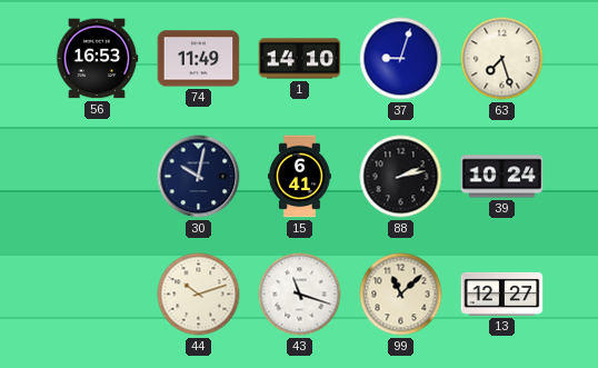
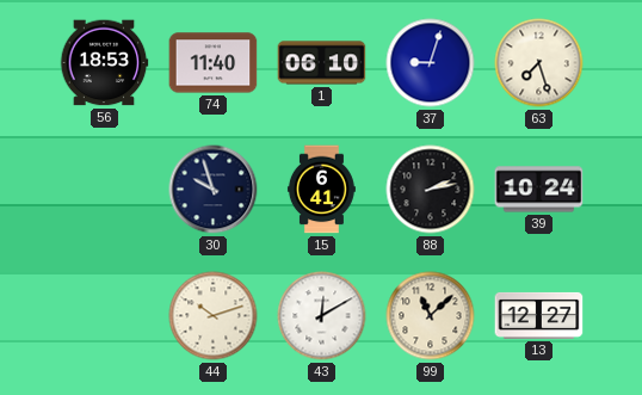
56: 16:53 -> 18:53 (104, 63)
74: 11:49 -> 11:40 (214, 63)
1: 14:10 -> 06:10 (322, 63)
30: 10:02 -> 9:57 (214, 190)
43: 11:18 -> 12:10 (322, 316)
